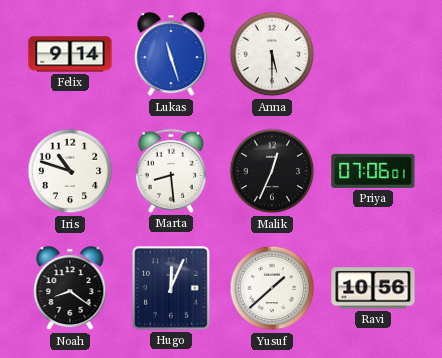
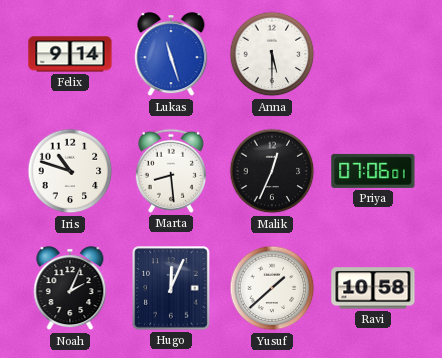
Noah: 8:21 -> 2:04 (70, 289)
Ravi: 10:56 -> 10:58 (373, 288)
